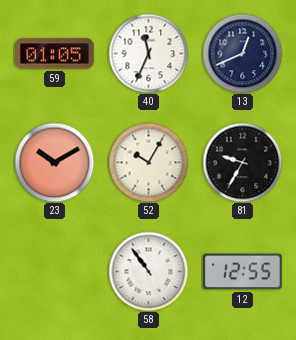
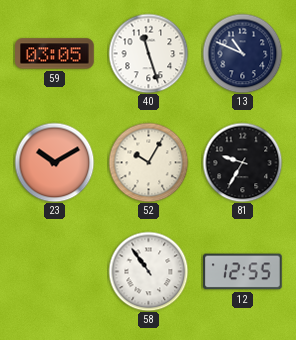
59: 01:05 -> 03:05 (55, 54)
40: 11:34 -> 11:27 (148, 53)
13: 12:41 -> 10:49 (242, 53)
